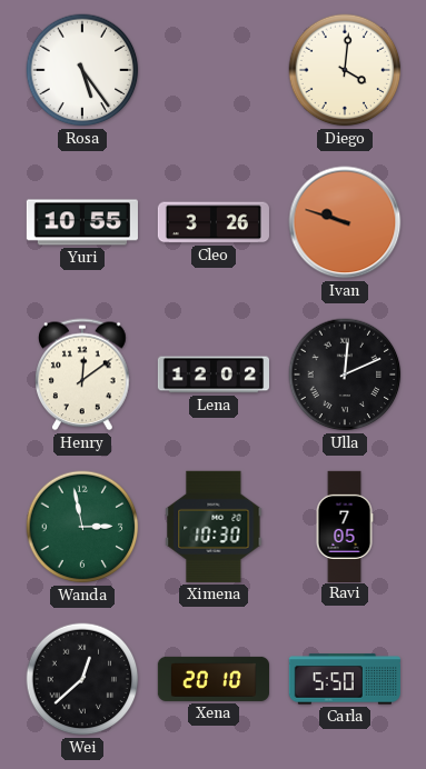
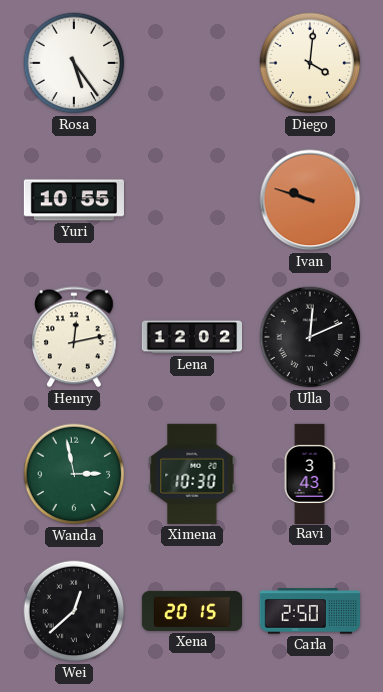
Cleo: 3:26 -> none (214, 222)
Henry: 12:09 -> 12:13 (74, 337)
Ravi: 7:05 -> 3:43 (310, 473)
Xena: 20:10 -> 20:15 (191, 611)
Carla: 5:50 -> 2:50 (310, 611)
